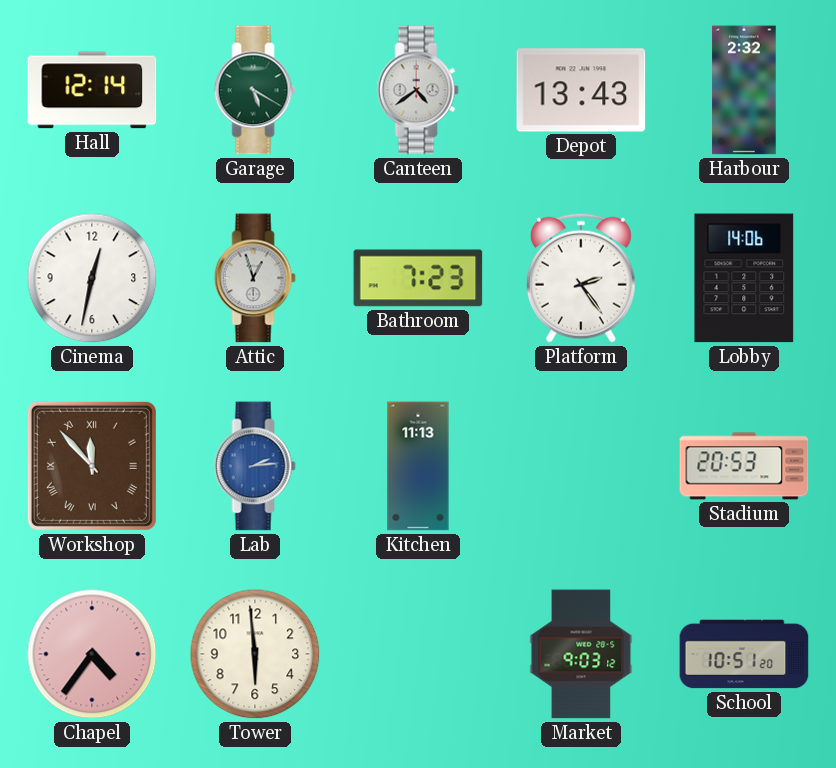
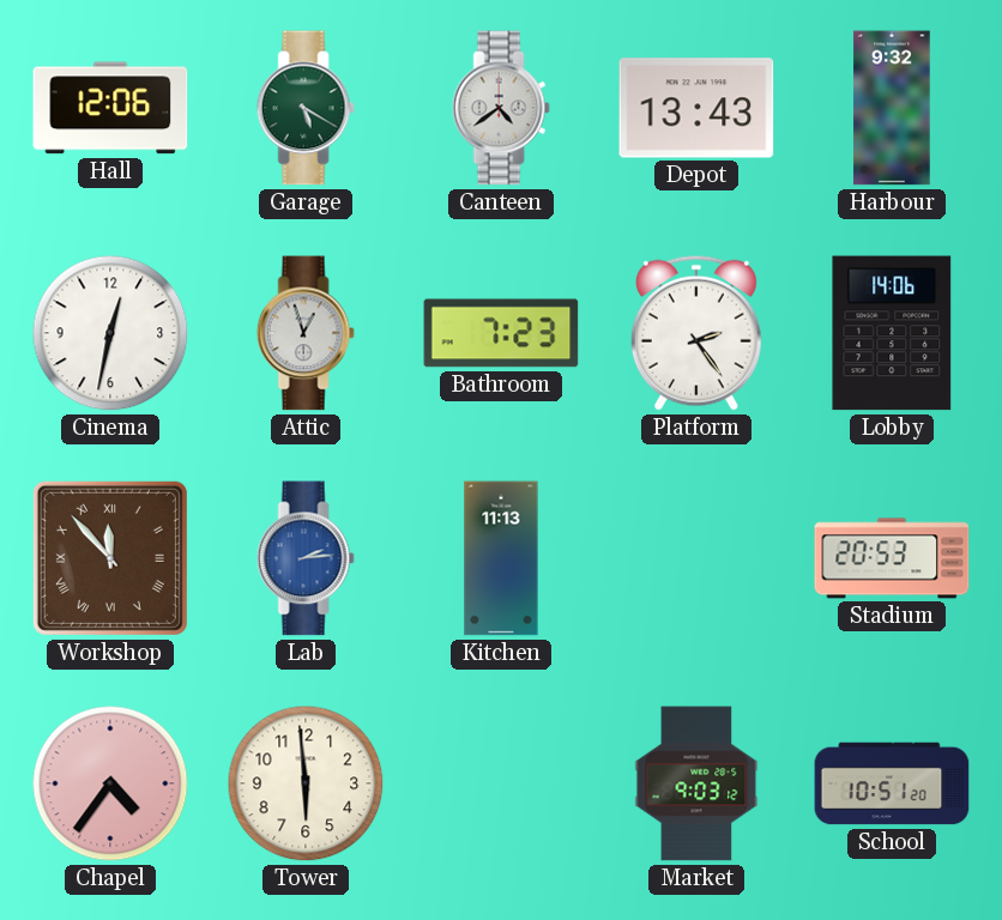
Hall: 12:14 -> 12:06 (110, 108)
Harbour: 2:32 -> 9:32 (892, 108)
